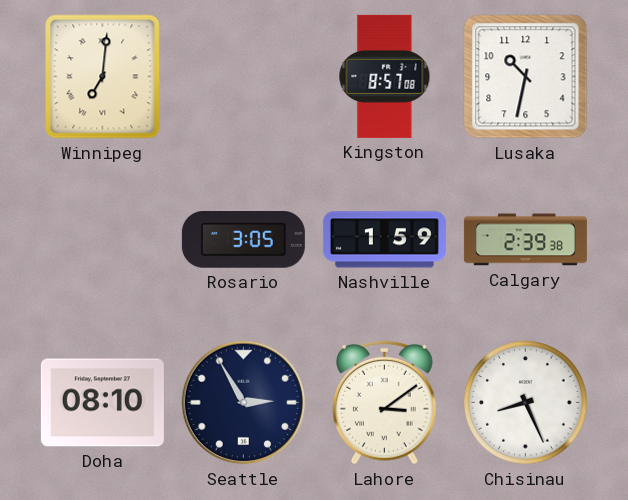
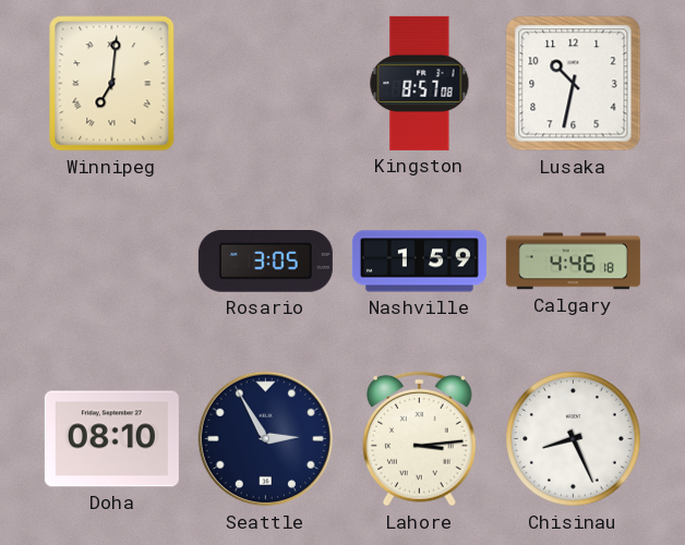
Calgary: 2:39 -> 4:46 (573, 262)
Lahore: 3:09 -> 3:14 (419, 438)
